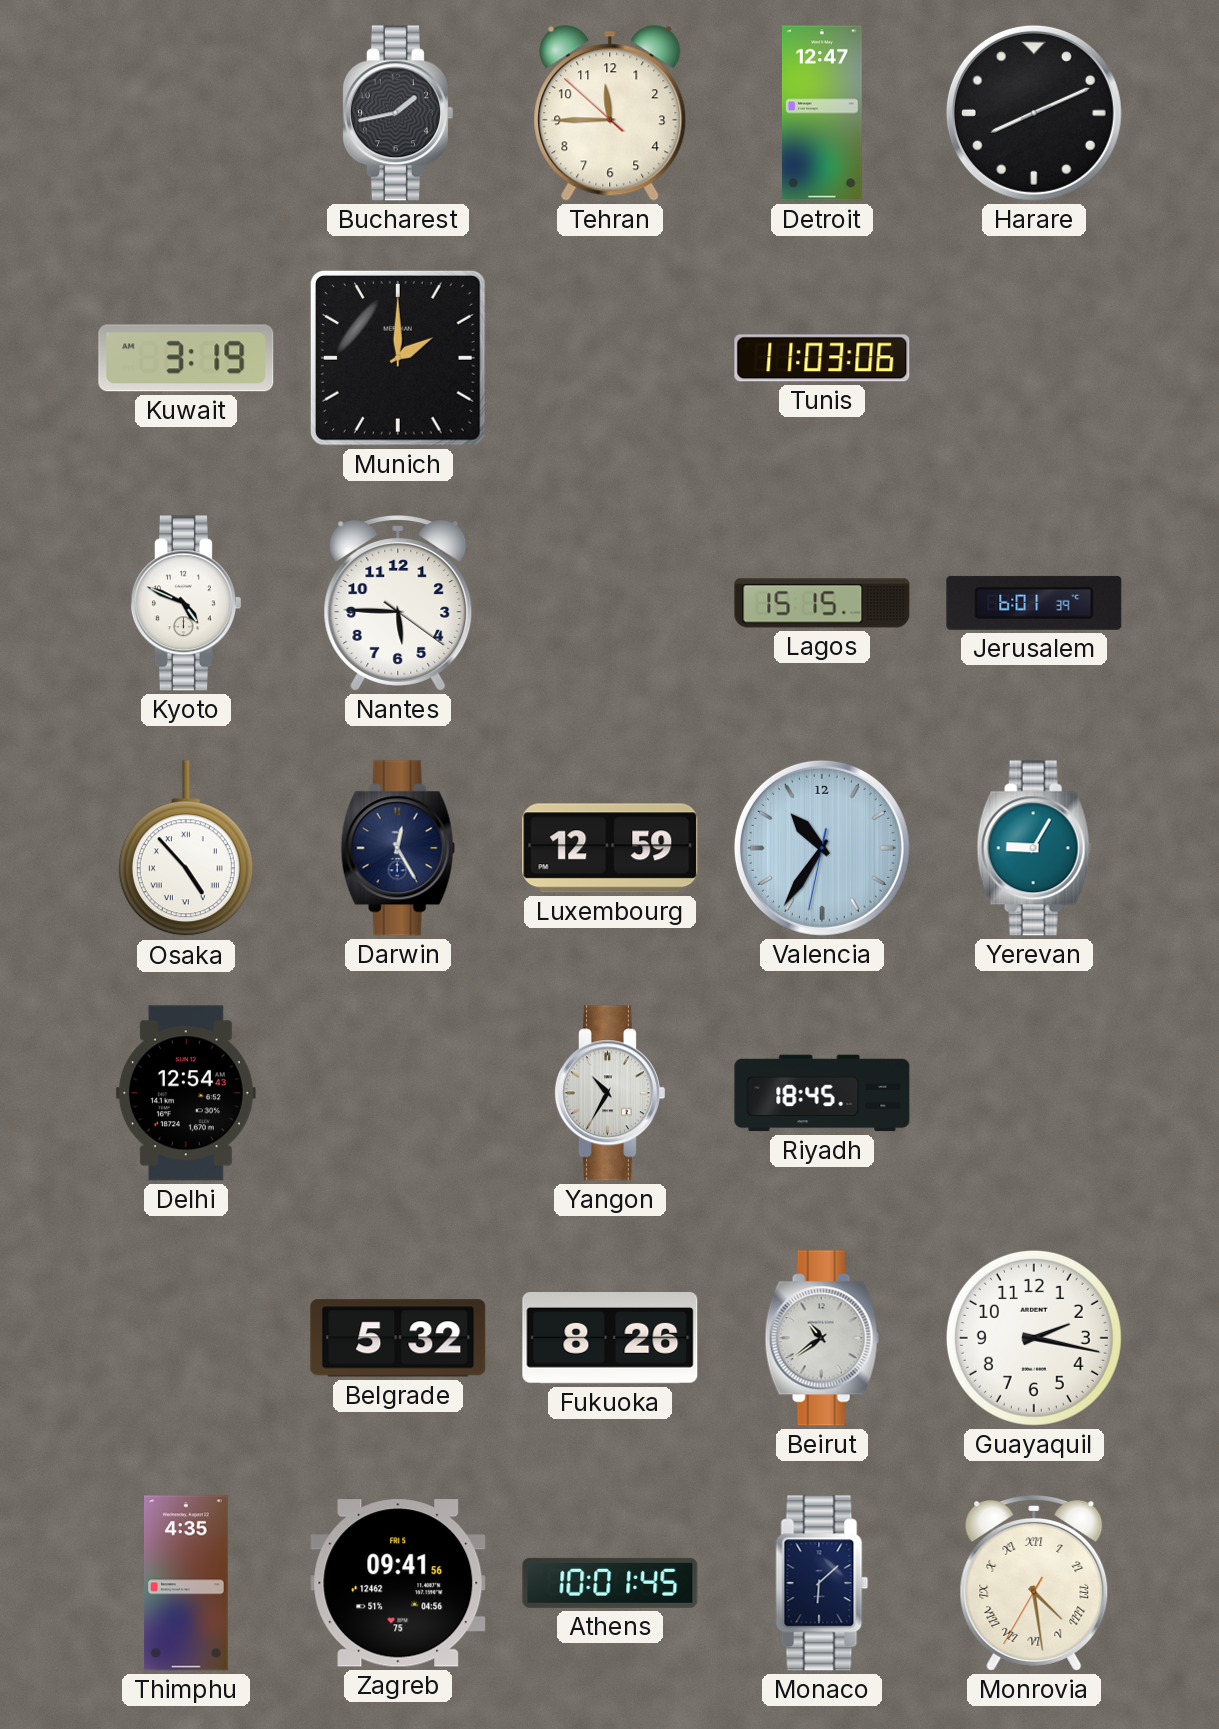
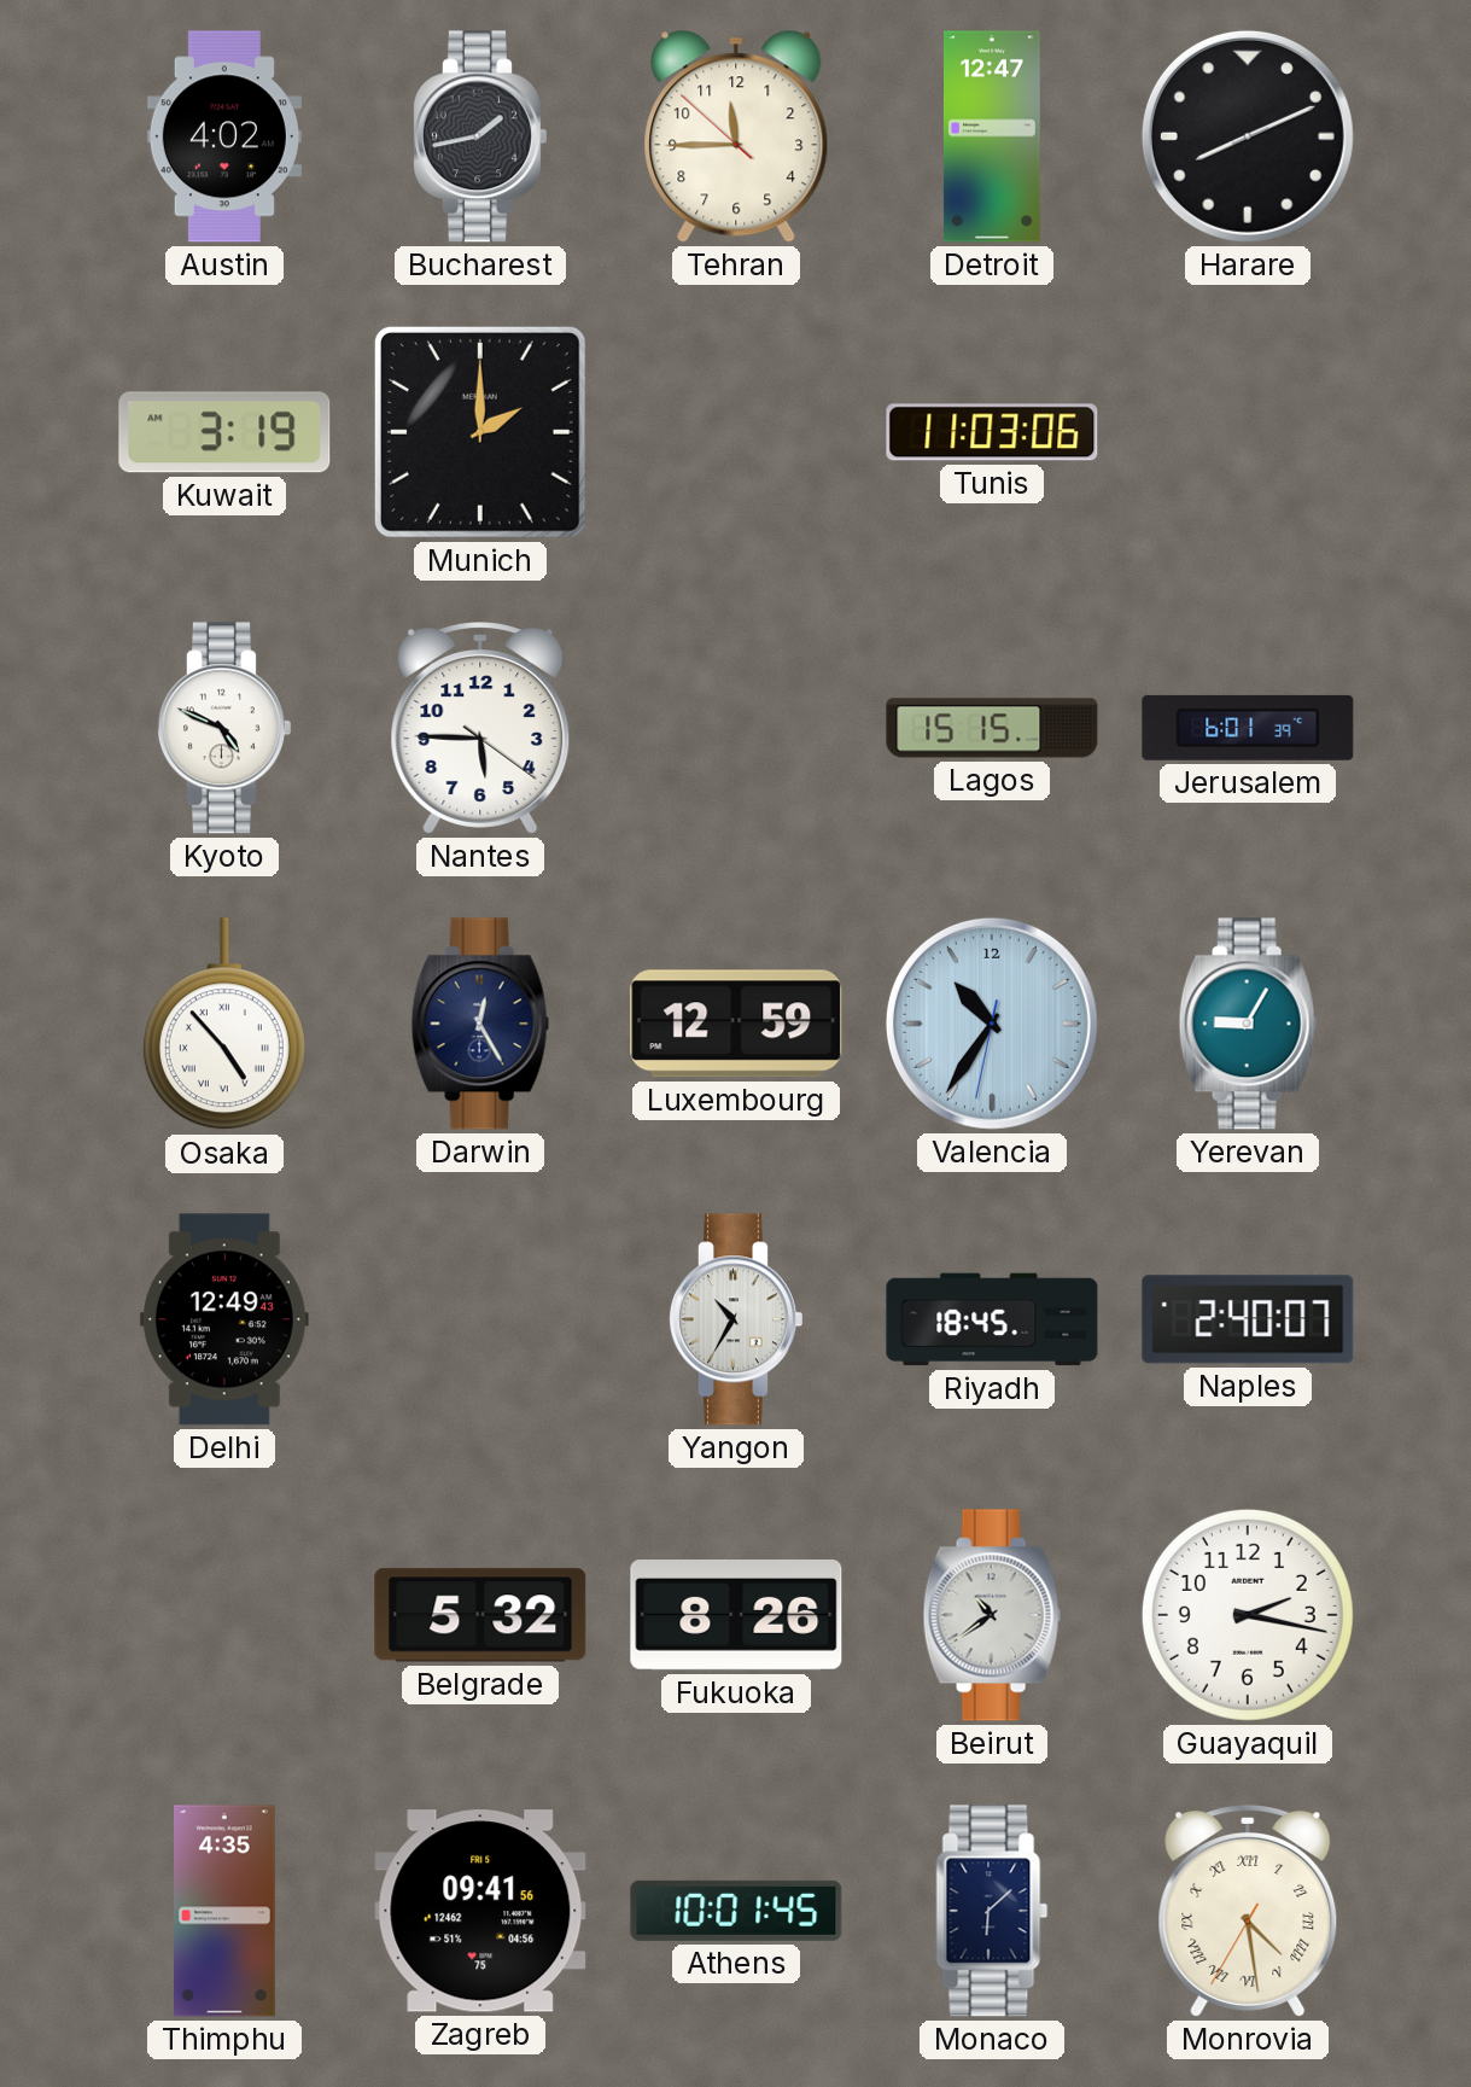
Austin: none -> 4:02 (224, 136)
Delhi: 12:54 -> 12:49 (224, 1319)
Naples: none -> 2:40 (1248, 1319)
